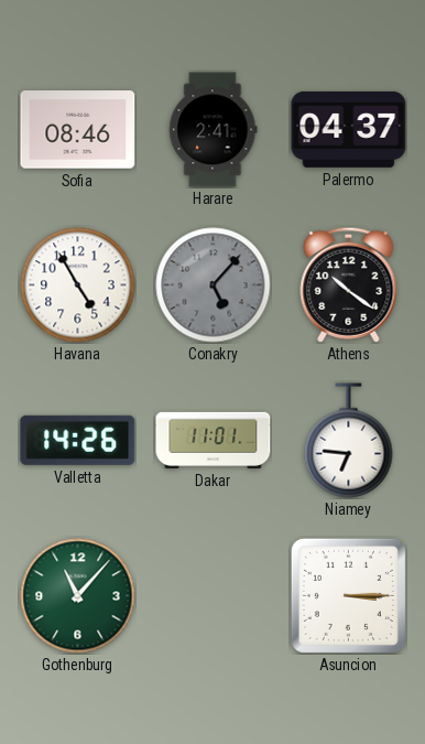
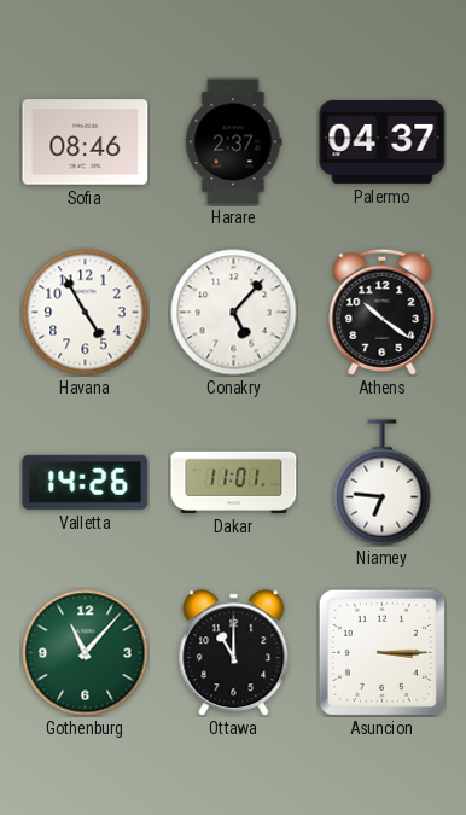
Harare: 2:41 -> 2:37 (234, 142)
Conakry dial: grey -> white (234, 313)
Ottawa: none -> 11:00 (234, 653)
